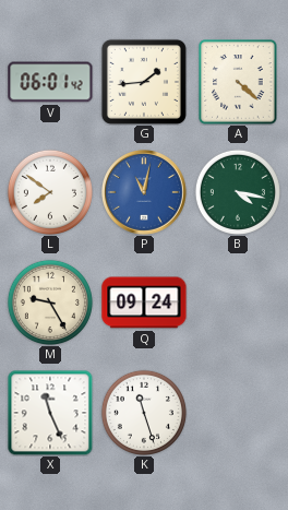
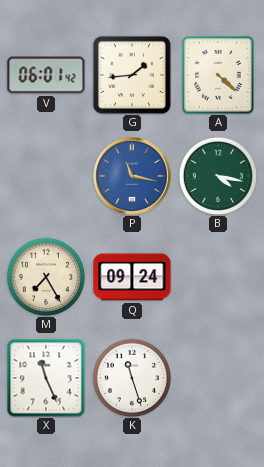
L: 7:51 -> none (50, 192)
P: 11:02 -> 11:17 (133, 177)
M: 9:25 -> 7:25 (46, 277)
